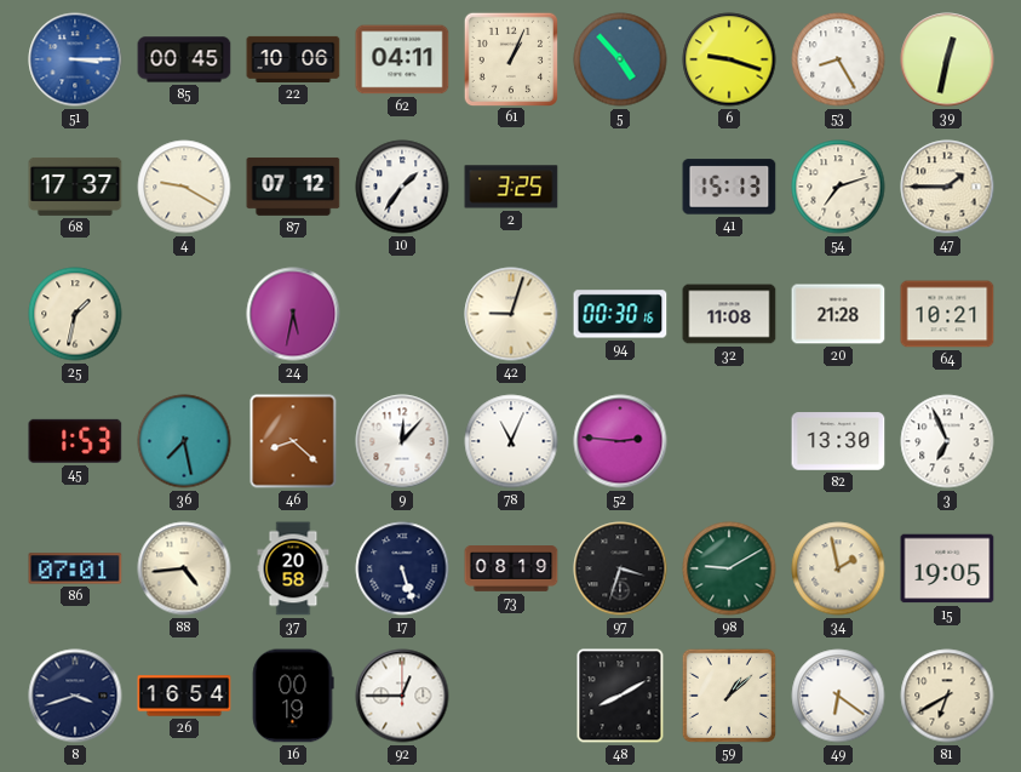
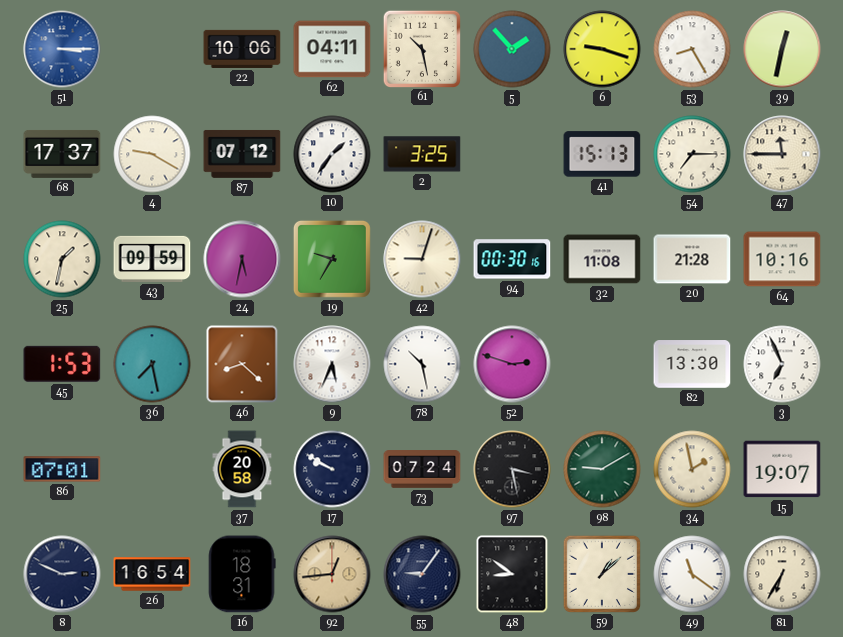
85: 00:45 -> none (184, 59)
61: 1:04 -> 10:28 (421, 48)
5: 4:53 -> 1:53 (512, 49)
54: 7:12 -> 7:15 (692, 154)
47: 1:45 -> 11:45 (782, 154)
43: none -> 09:59 (152, 259)
19: none -> 9:35 (332, 259)
64: 10:21 -> 10:16 (782, 259)
9: 12:07 -> 5:34 (332, 364)
78: 11:04 -> 10:28 (422, 364)
52: 2:46 -> 2:48 (512, 364)
88: 4:44 -> none (184, 568)
17: 5:27 -> 9:50 (332, 469)
73: 08:19 -> 07:24 (422, 469)
97: 3:33 -> 3:28 (512, 469)
15: 19:05 -> 19:07 (782, 469)
8: 3:42 -> 2:49 (62, 574)
16: 00:19 -> 18:31 (242, 574)
92: 12:45 -> 12:44 (332, 574)
92 dial: white -> champagne (332, 574)
55: none -> 9:06 (422, 574)
48: 8:10 -> 8:51 (512, 574)
49: 6:21 -> 11:21 (692, 574)
81: 6:40 -> 6:35 (782, 574)
